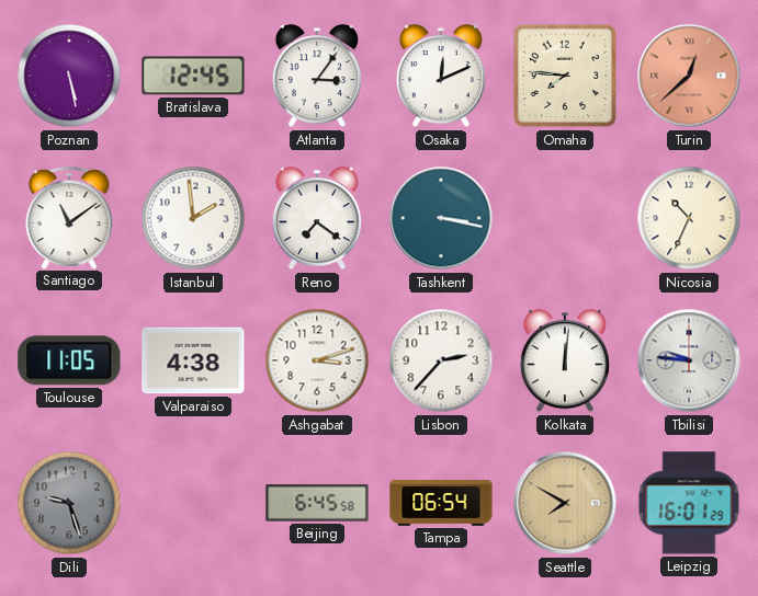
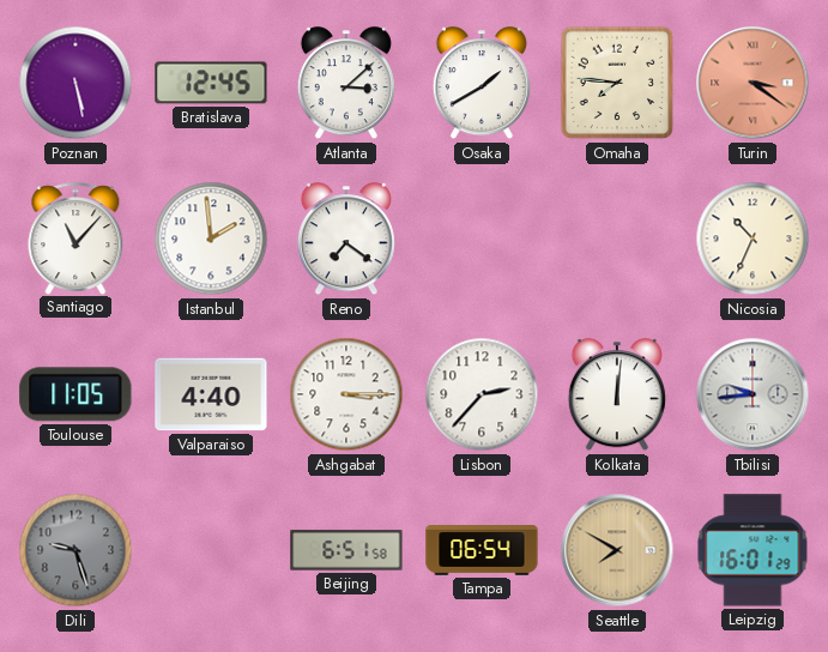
Atlanta: 3:06 -> 3:08 (346, 84)
Osaka: 12:11 -> 1:40 (482, 84)
Turin: 12:38 -> 3:21 (753, 83)
Santiago: 11:09 -> 11:07 (75, 239)
Tashkent: 3:17 -> none (441, 218)
Valparaiso: 4:38 -> 4:40 (211, 394)
Ashgabat: 3:12 -> 3:15 (346, 394)
Tbilisi: 9:46 -> 9:44 (753, 394)
Beijing: 6:45 -> 6:51 (346, 550)
